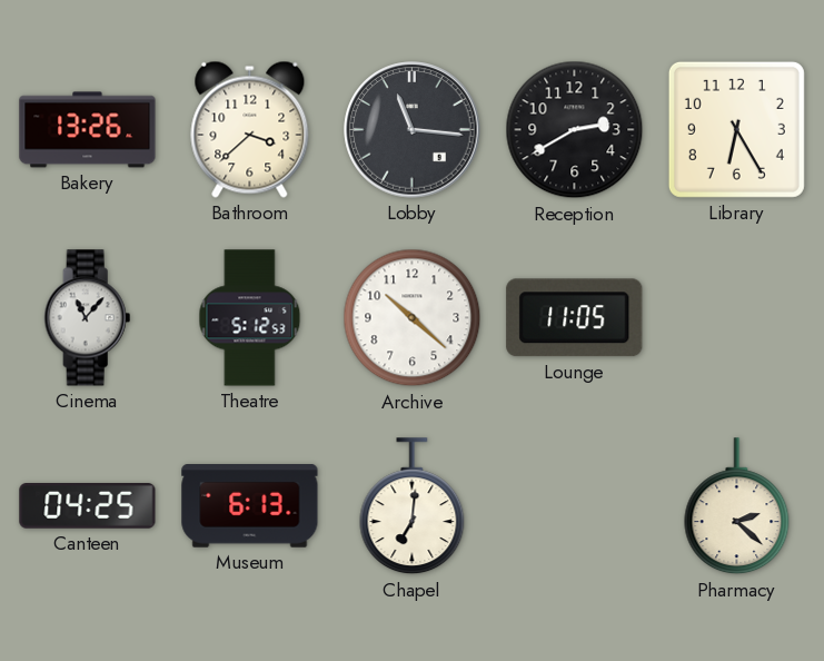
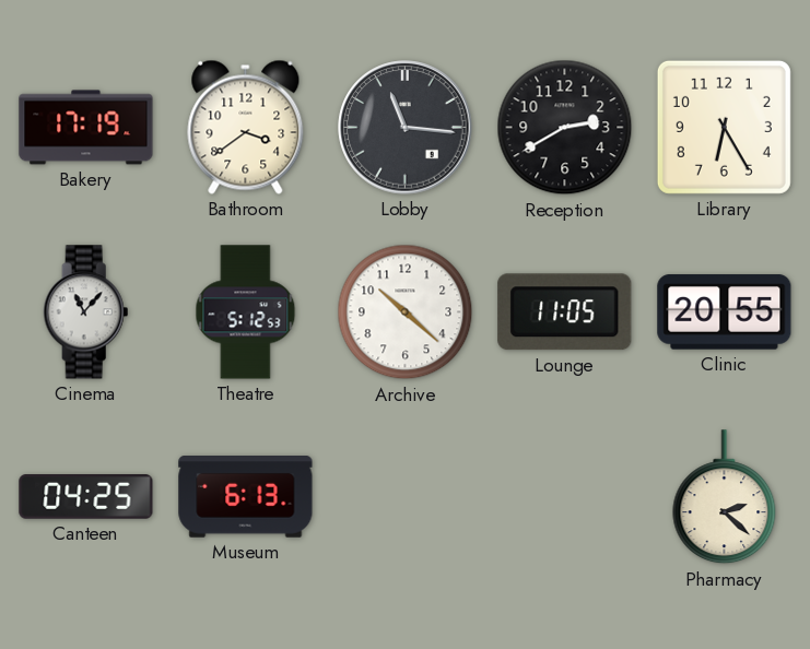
Bakery: 13:26 -> 17:19 (86, 128)
Bathroom: 3:38 -> 3:39 (246, 127)
Clinic: none -> 20:55 (725, 312)
Chapel: 7:01 -> none (413, 506)
